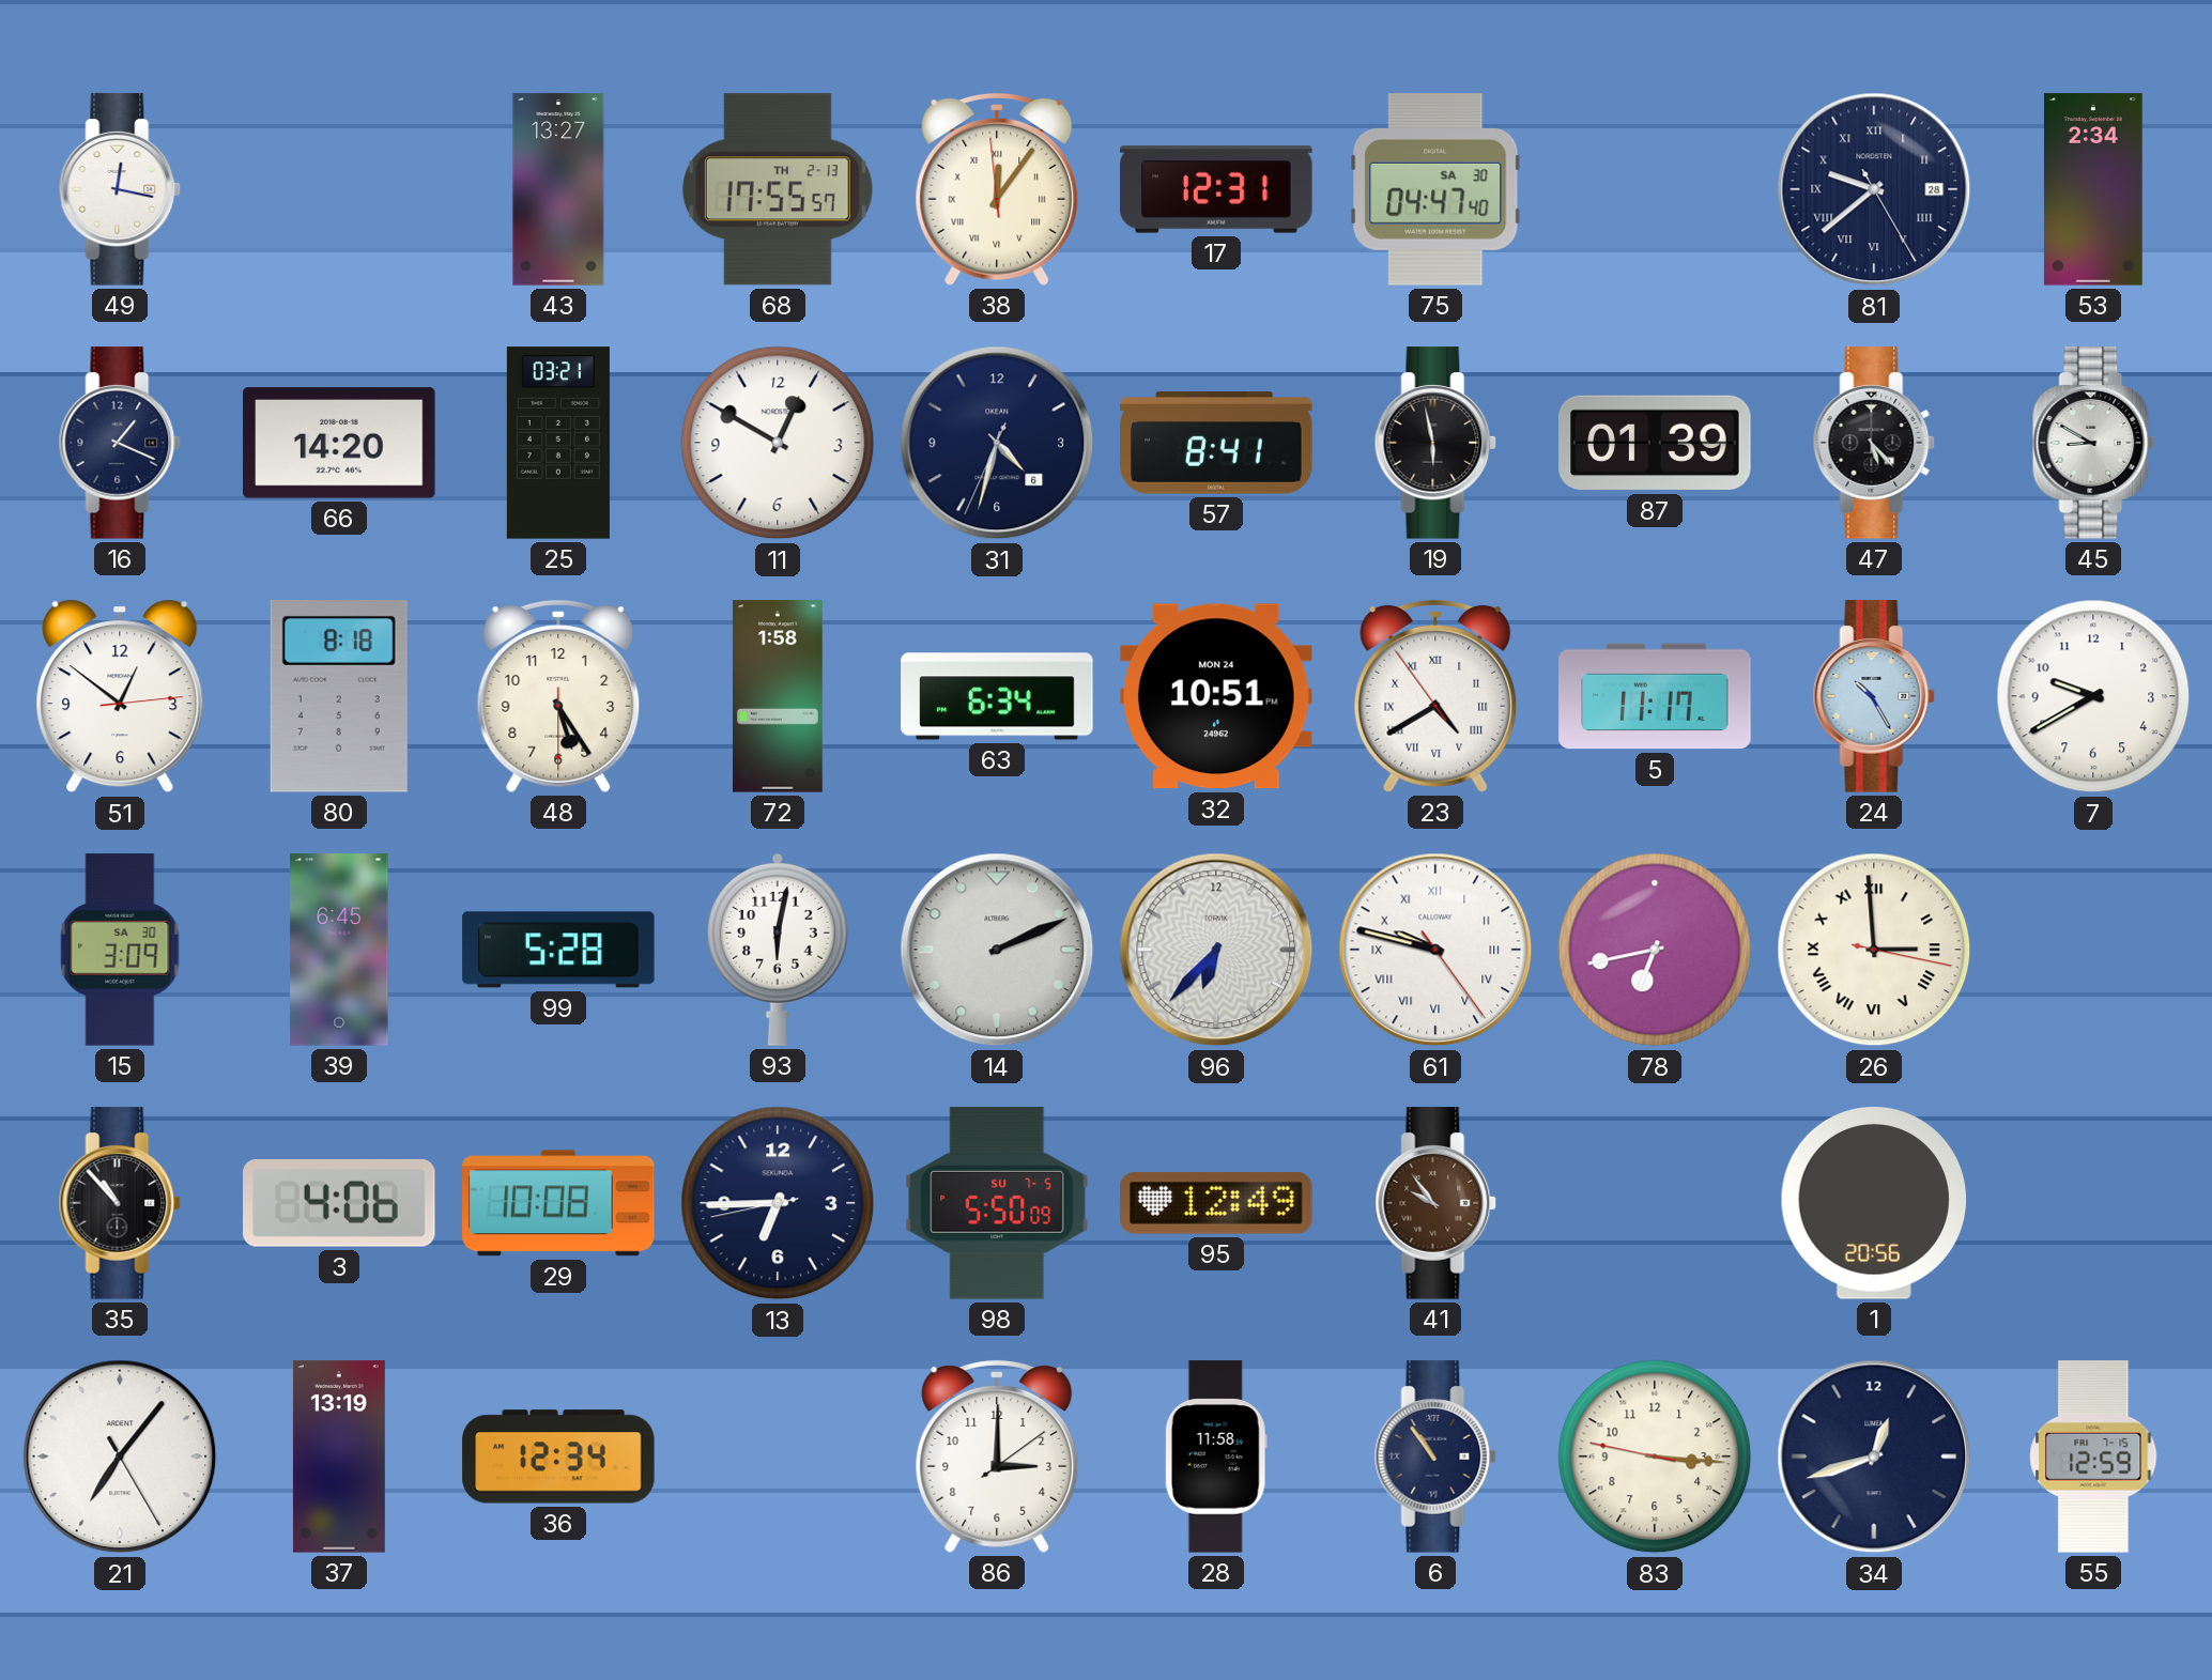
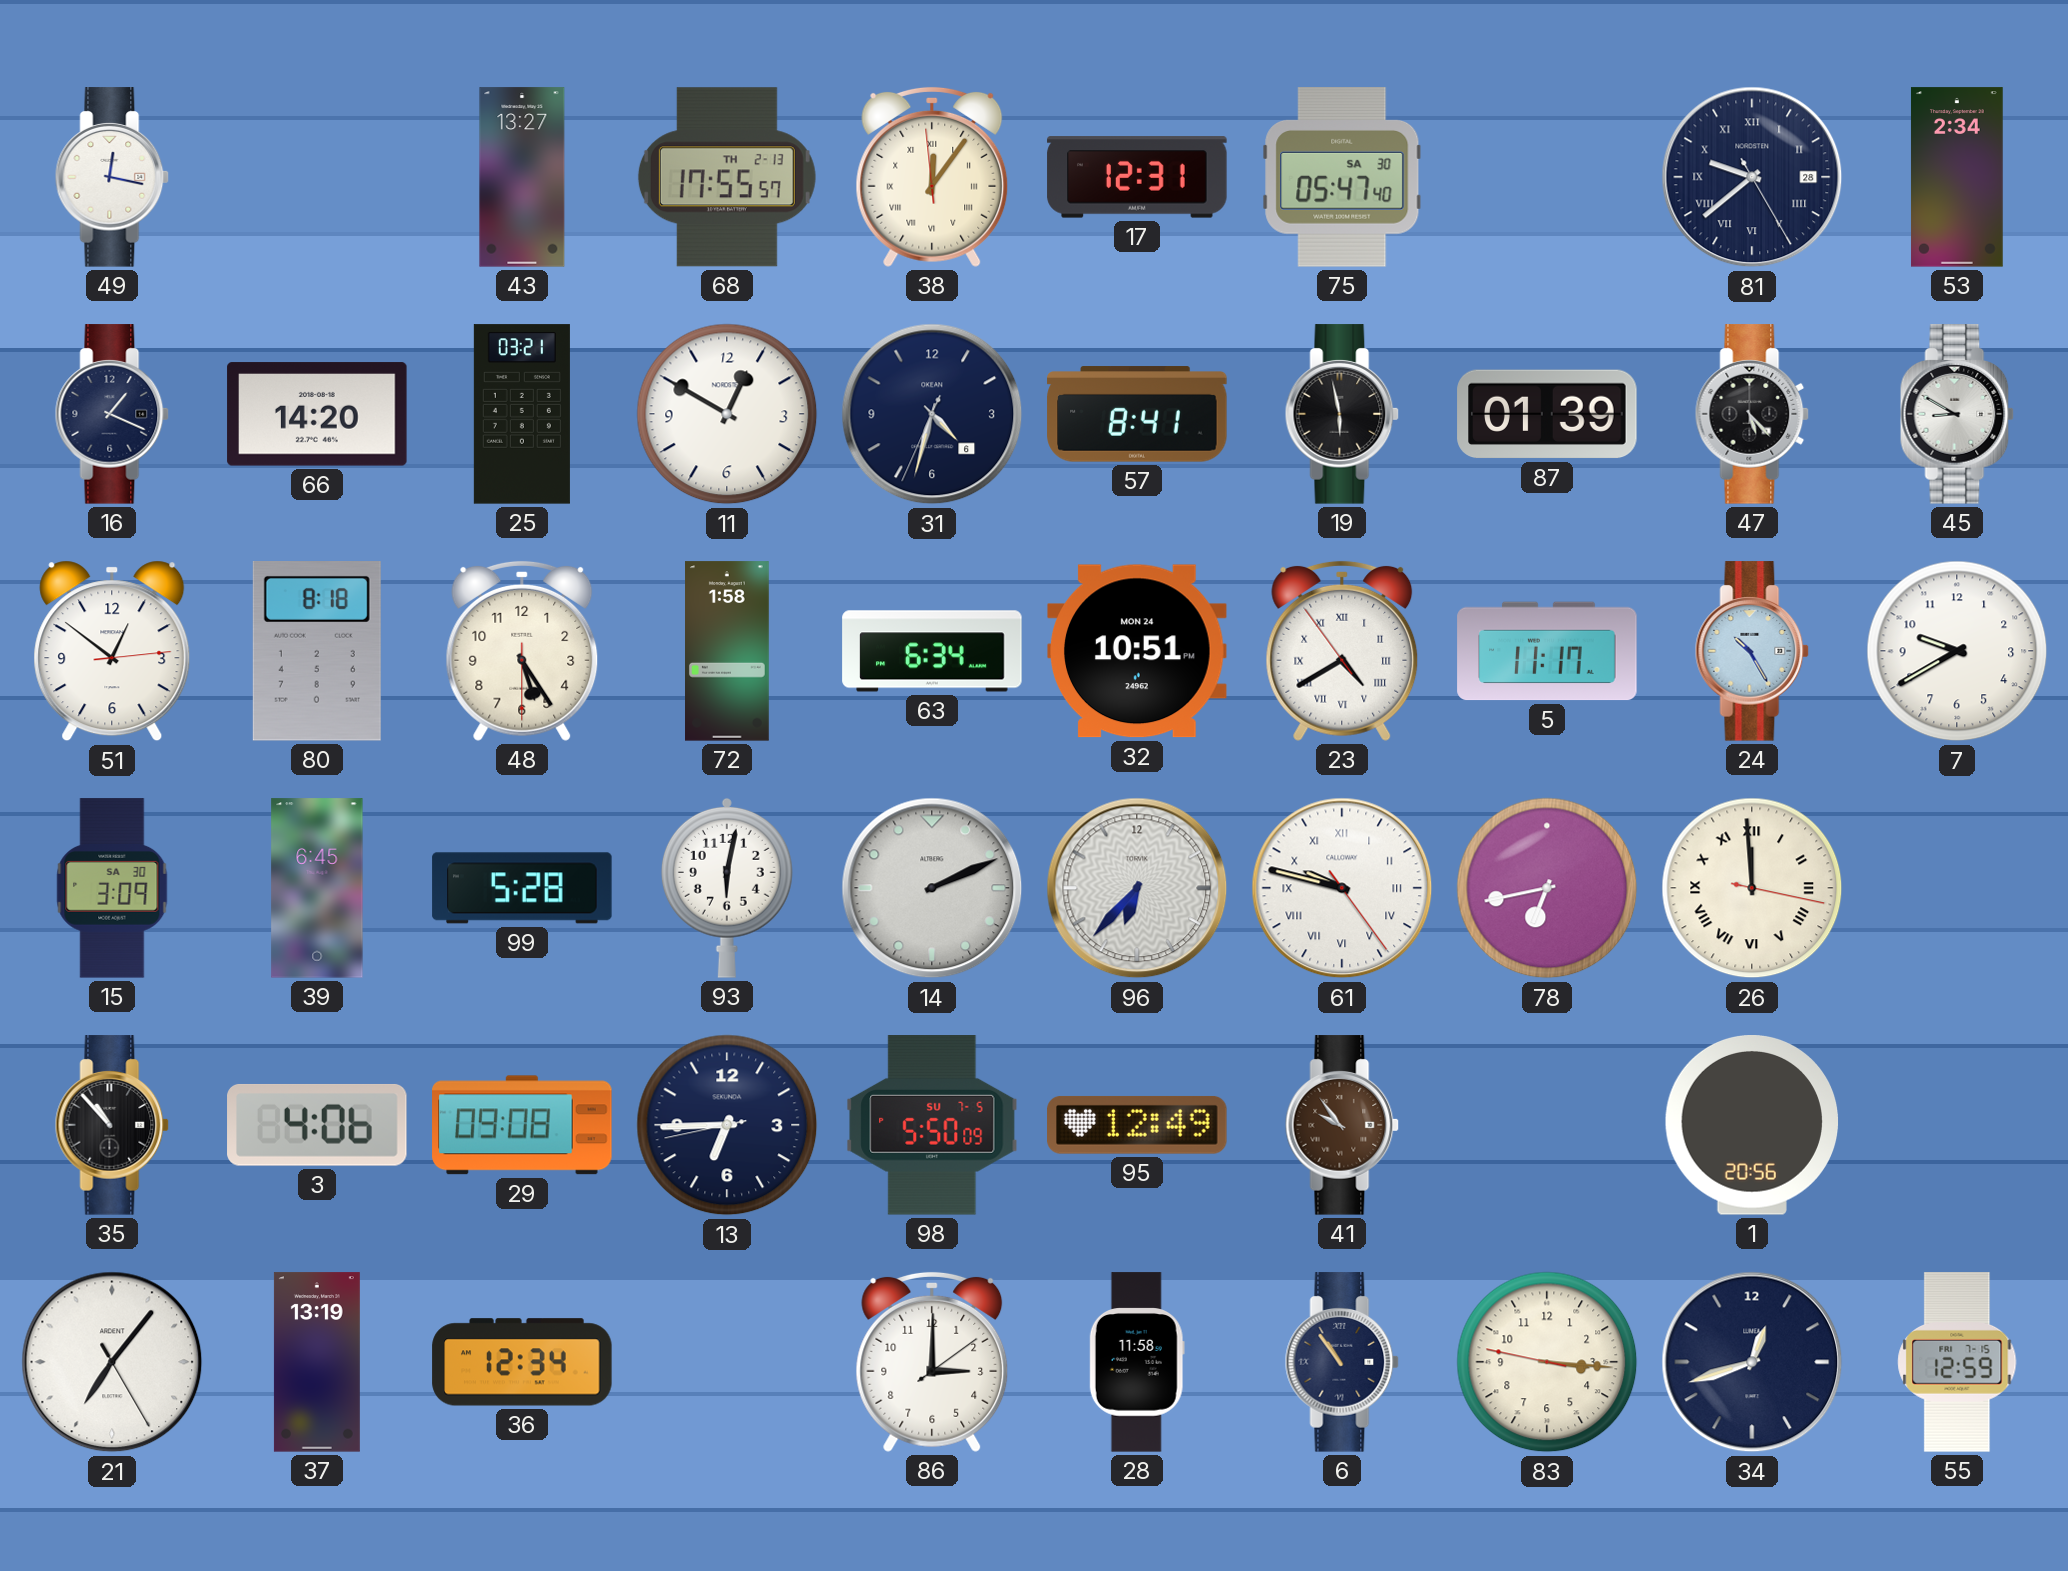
75: 04:47 -> 05:47 (1342, 177)
26: 2:59 -> 11:59 (1752, 888)
29: 10:08 -> 09:08 (522, 1125)
